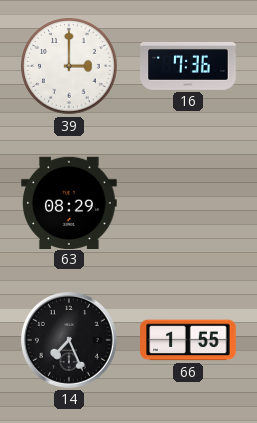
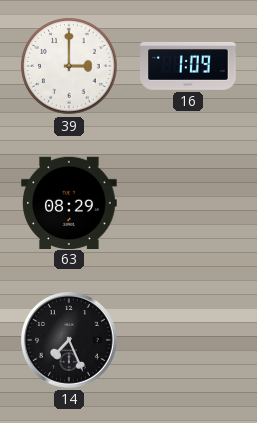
16: 7:36 -> 1:09 (188, 67)
66: 1:55 -> none (188, 340)
